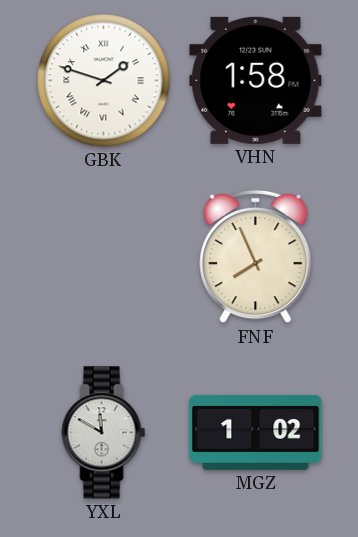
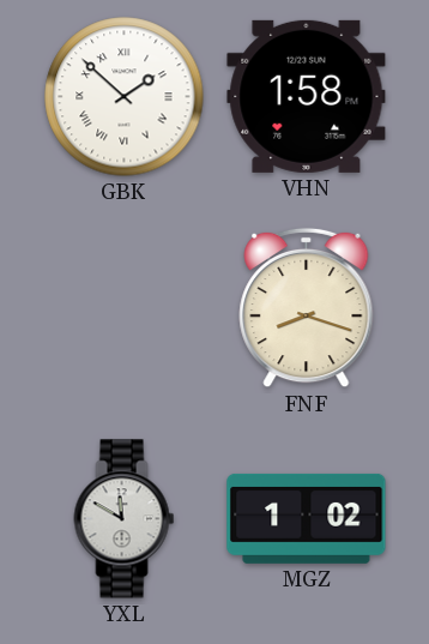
GBK: 1:48 -> 1:52 (125, 97)
FNF: 7:56 -> 8:18 (307, 308)
